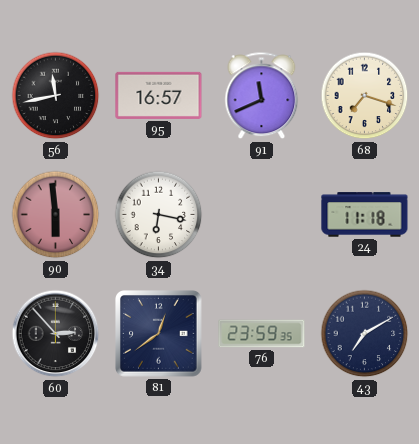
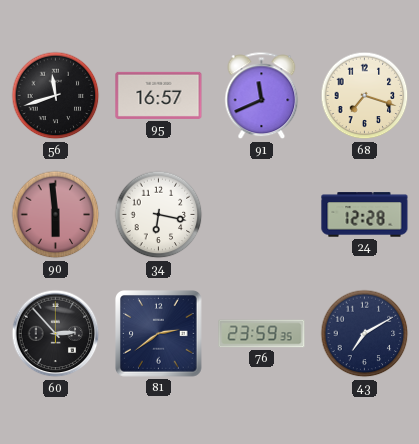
56: 11:43 -> 11:42 (56, 96)
24: 11:18 -> 12:28 (365, 215)
81: 12:39 -> 2:39 (159, 334)
